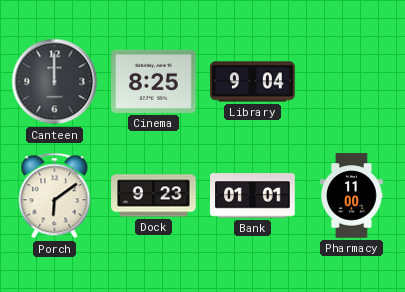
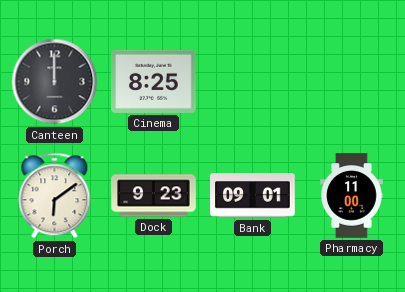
Library: 9:04 -> none (253, 82)
Bank: 01:01 -> 09:01 (253, 196)
